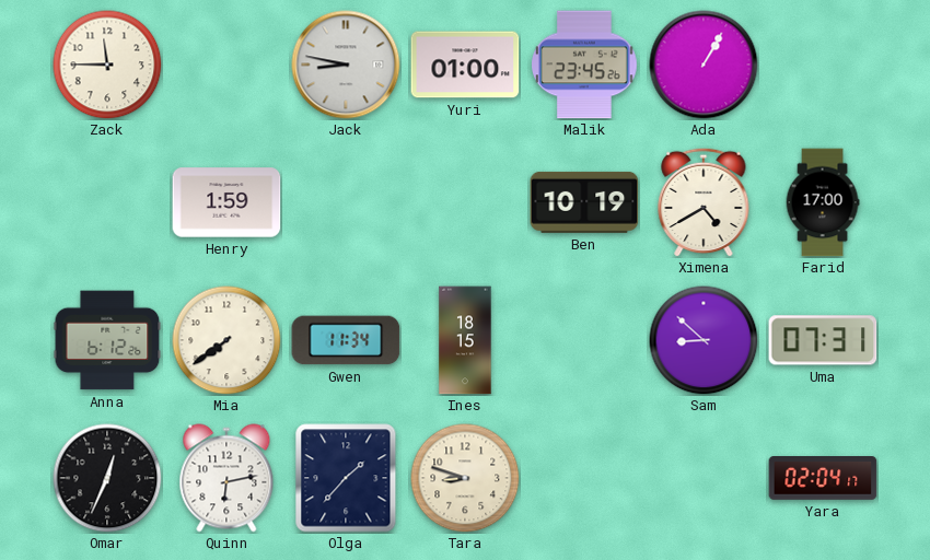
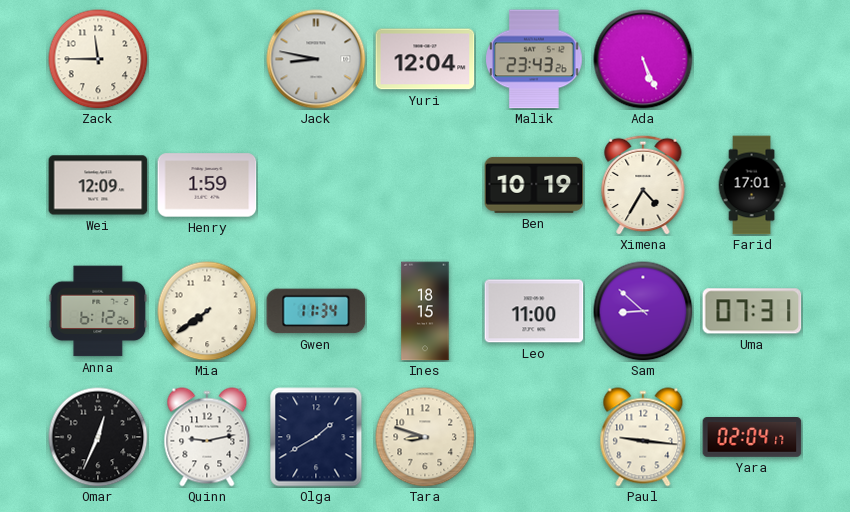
Yuri: 01:00 -> 12:04 (425, 59)
Malik: 23:45 -> 23:43 (535, 59)
Ada: 1:05 -> 5:26 (643, 59)
Wei: none -> 12:09 (98, 185)
Ximena: 4:40 -> 4:35 (643, 185)
Farid: 17:00 -> 17:01 (752, 185)
Leo: none -> 11:00 (534, 311)
Quinn: 6:13 -> 9:13 (207, 437)
Olga: 1:37 -> 1:40 (316, 437)
Paul: none -> 9:16 (643, 437)
